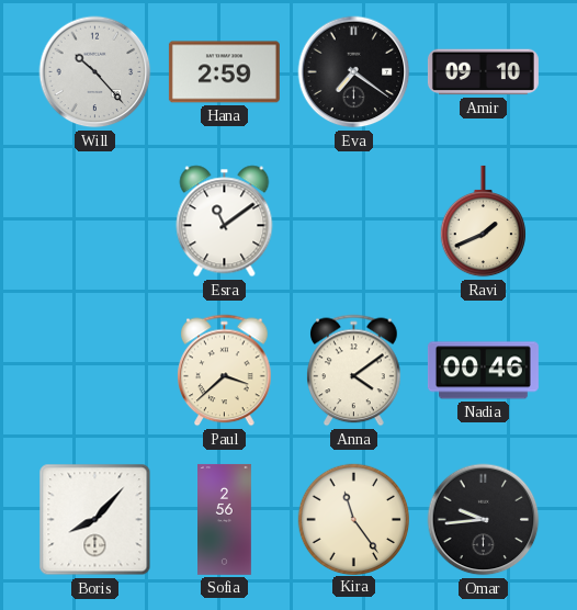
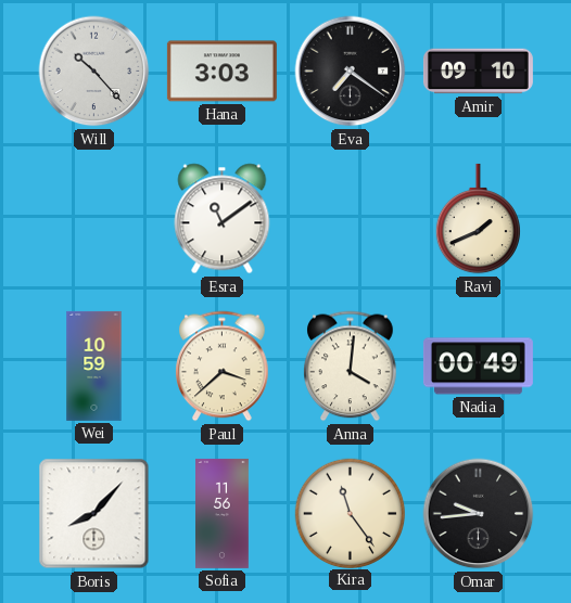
Hana: 2:59 -> 3:03 (221, 72)
Wei: none -> 10:59 (94, 365)
Anna: 4:09 -> 4:01 (351, 367)
Nadia: 00:46 -> 00:49 (478, 367)
Sofia: 2:56 -> 11:56 (223, 513)
